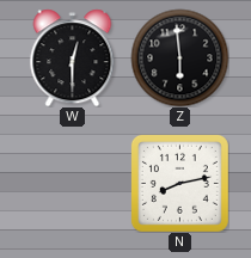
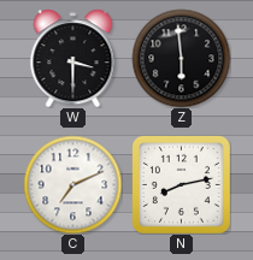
W: 12:30 -> 3:30 (73, 58)
C: none -> 7:11 (72, 184)
